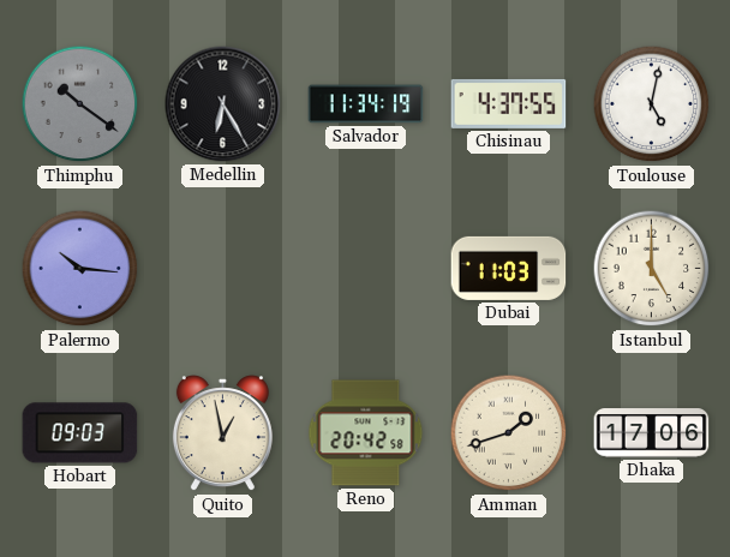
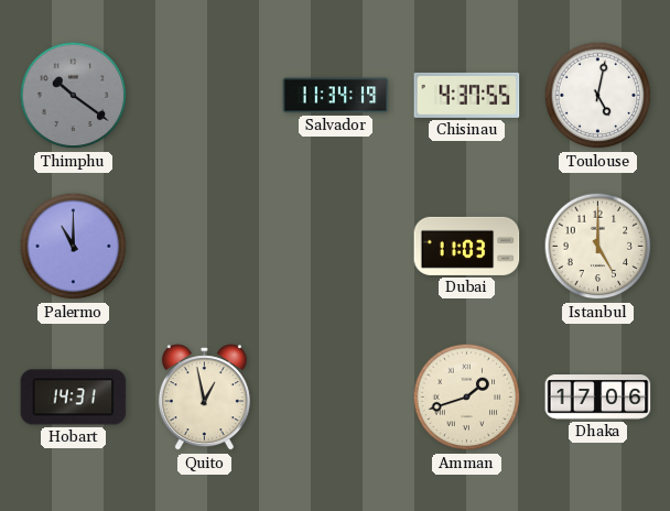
Medellin: 6:25 -> none (223, 104)
Palermo: 10:16 -> 11:00 (74, 247)
Hobart: 09:03 -> 14:31 (74, 398)
Reno: 20:42 -> none (366, 433)
